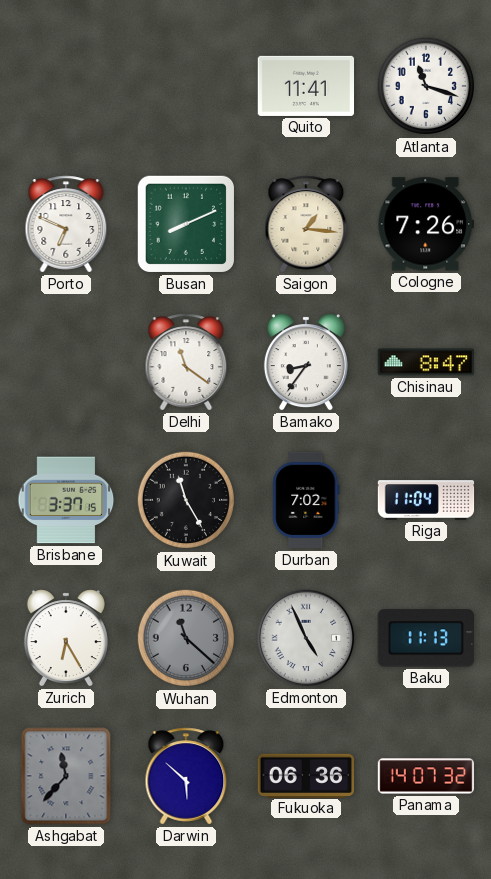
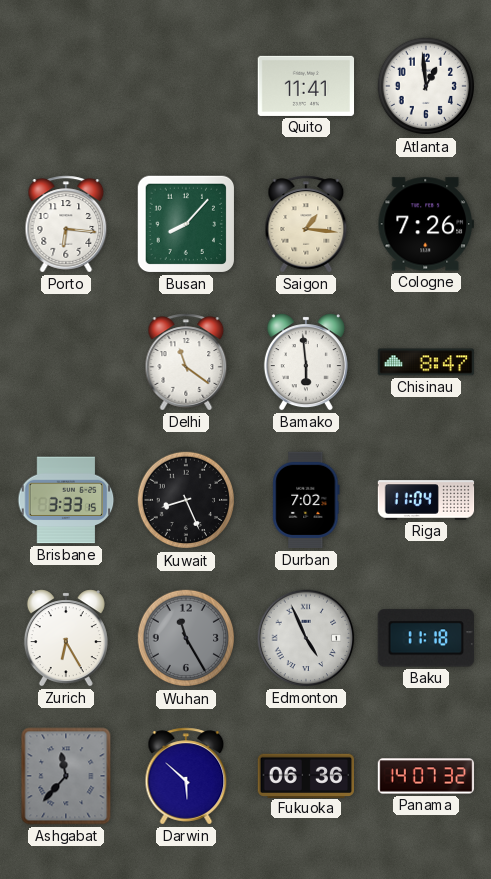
Atlanta: 11:18 -> 12:59 (426, 86)
Porto: 6:49 -> 6:16 (66, 224)
Busan: 8:11 -> 8:07 (186, 224)
Bamako: 8:36 -> 5:59 (306, 362)
Brisbane: 3:37 -> 3:33 (66, 500)
Kuwait: 11:25 -> 8:26 (186, 500)
Wuhan: 11:22 -> 11:25 (186, 638)
Baku: 11:13 -> 11:18 (426, 638)
